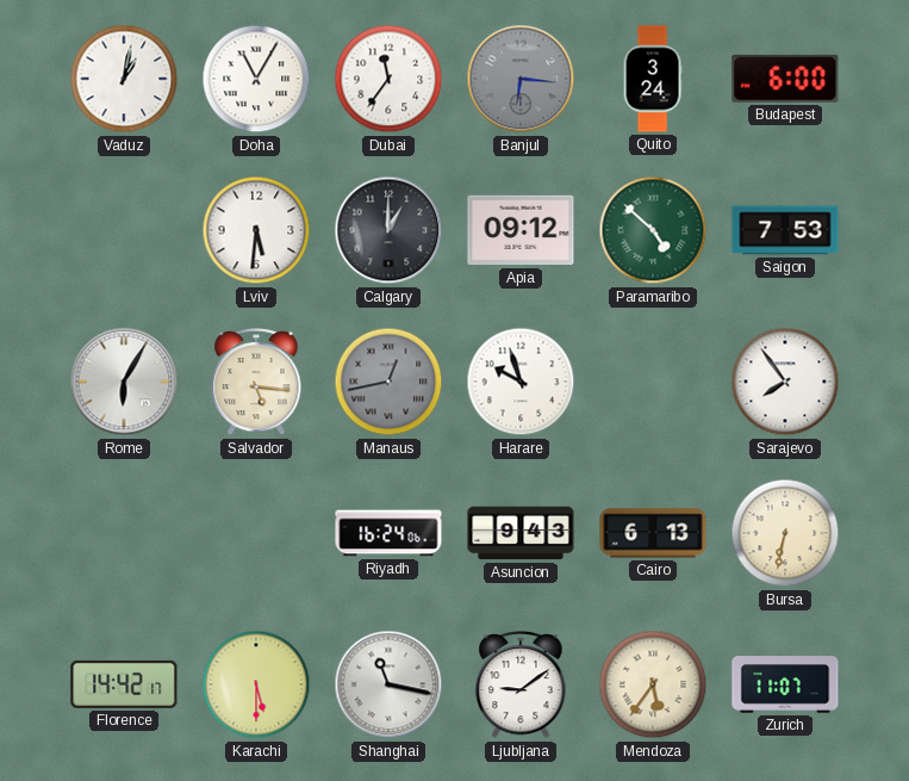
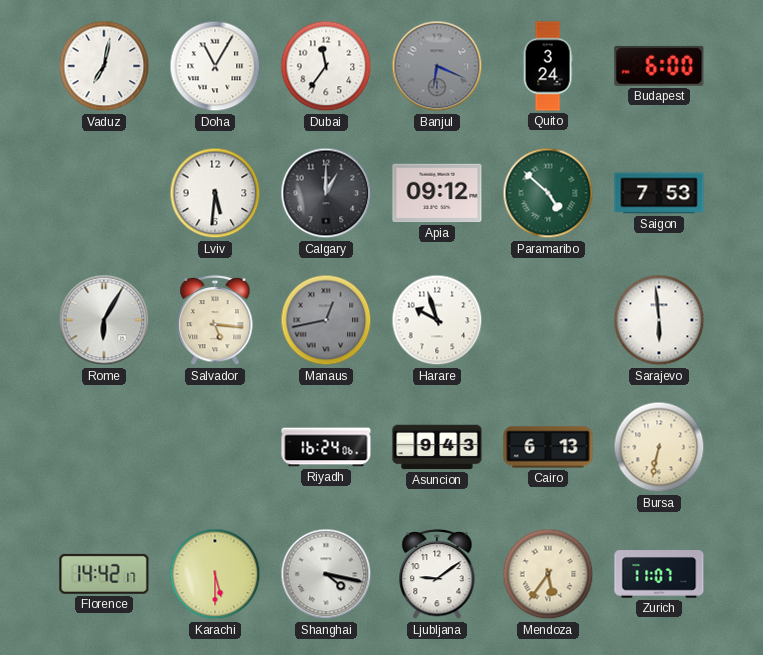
Vaduz: 1:02 -> 7:02 (104, 66)
Banjul: 6:16 -> 6:19 (437, 66)
Sarajevo: 7:54 -> 5:59 (659, 320)
Shanghai: 11:17 -> 4:17 (326, 574)
